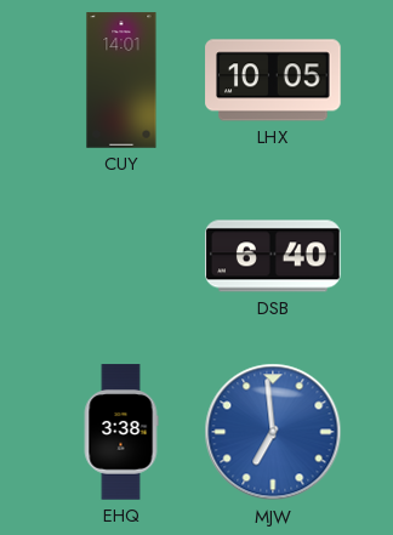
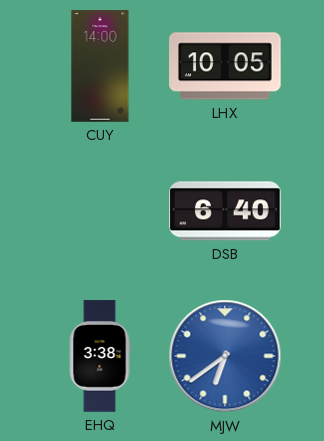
CUY: 14:01 -> 14:00 (100, 66)
MJW: 6:59 -> 6:39 (225, 356)
